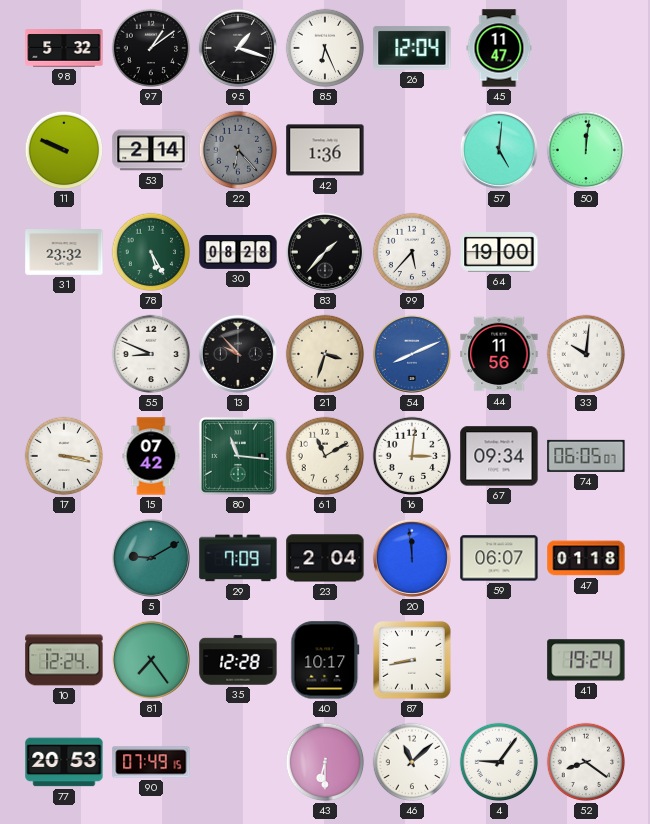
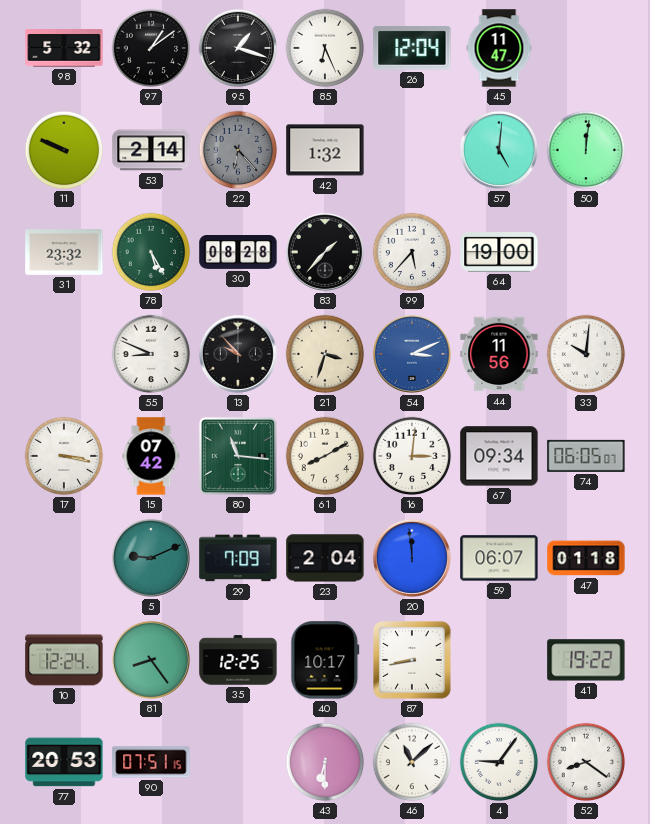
42: 1:36 -> 1:32 (325, 150)
54: 8:11 -> 3:11 (412, 354)
61: 11:10 -> 8:10 (325, 456)
5: 9:10 -> 9:11 (151, 558)
81: 7:24 -> 8:24 (151, 660)
35: 12:28 -> 12:25 (238, 660)
41: 19:24 -> 19:22 (586, 660)
90: 07:49 -> 07:51 (151, 762)
